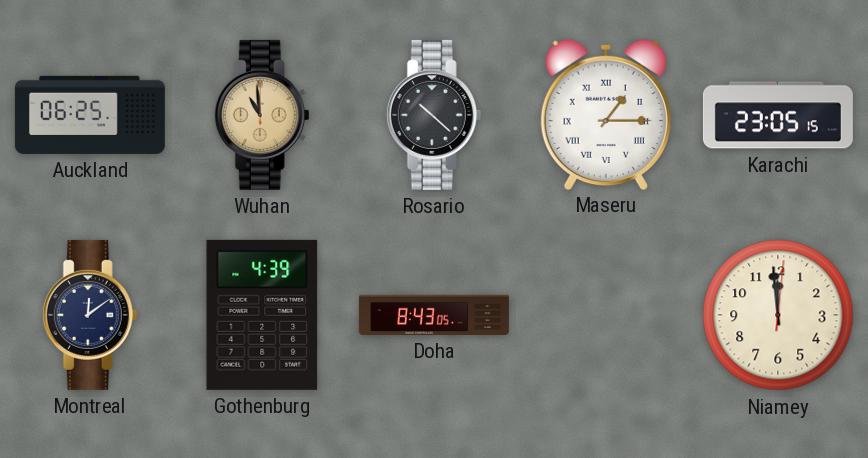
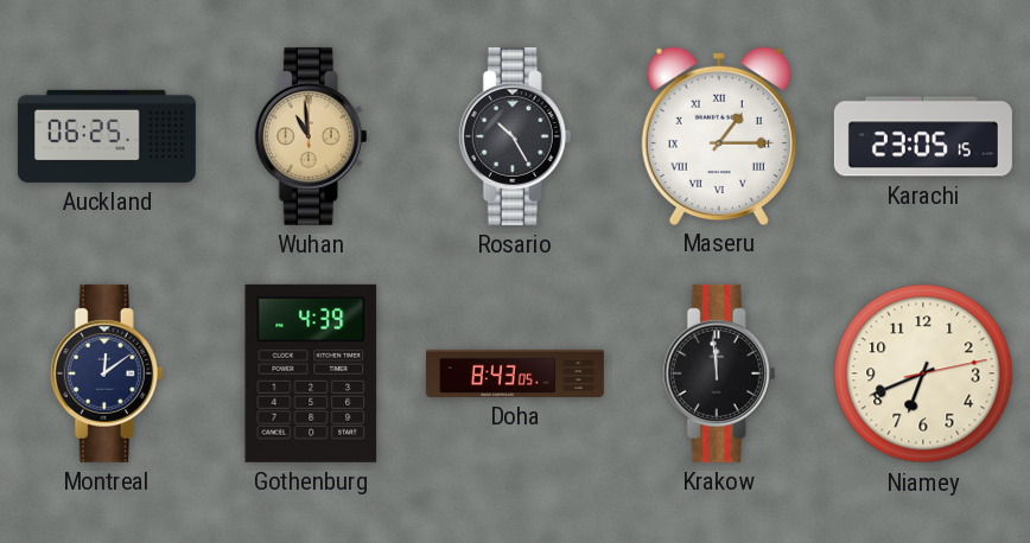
Rosario: 10:22 -> 10:25 (515, 136)
Krakow: none -> 11:59 (719, 373)
Niamey: 11:59 -> 6:41 (923, 373)
